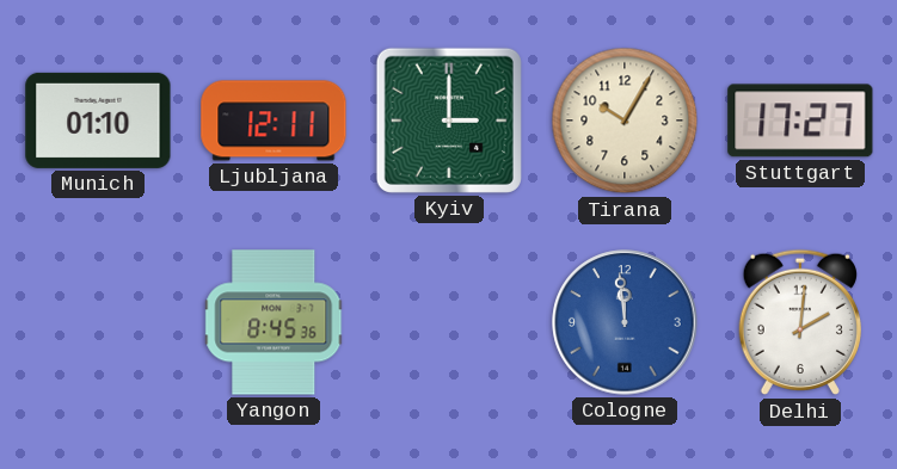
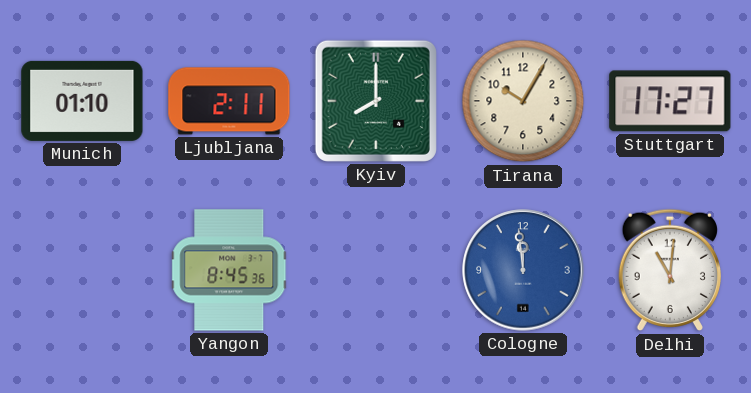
Ljubljana: 12:11 -> 2:11 (229, 101)
Kyiv: 3:00 -> 8:00 (376, 101)
Delhi: 2:01 -> 11:01 (669, 270)
